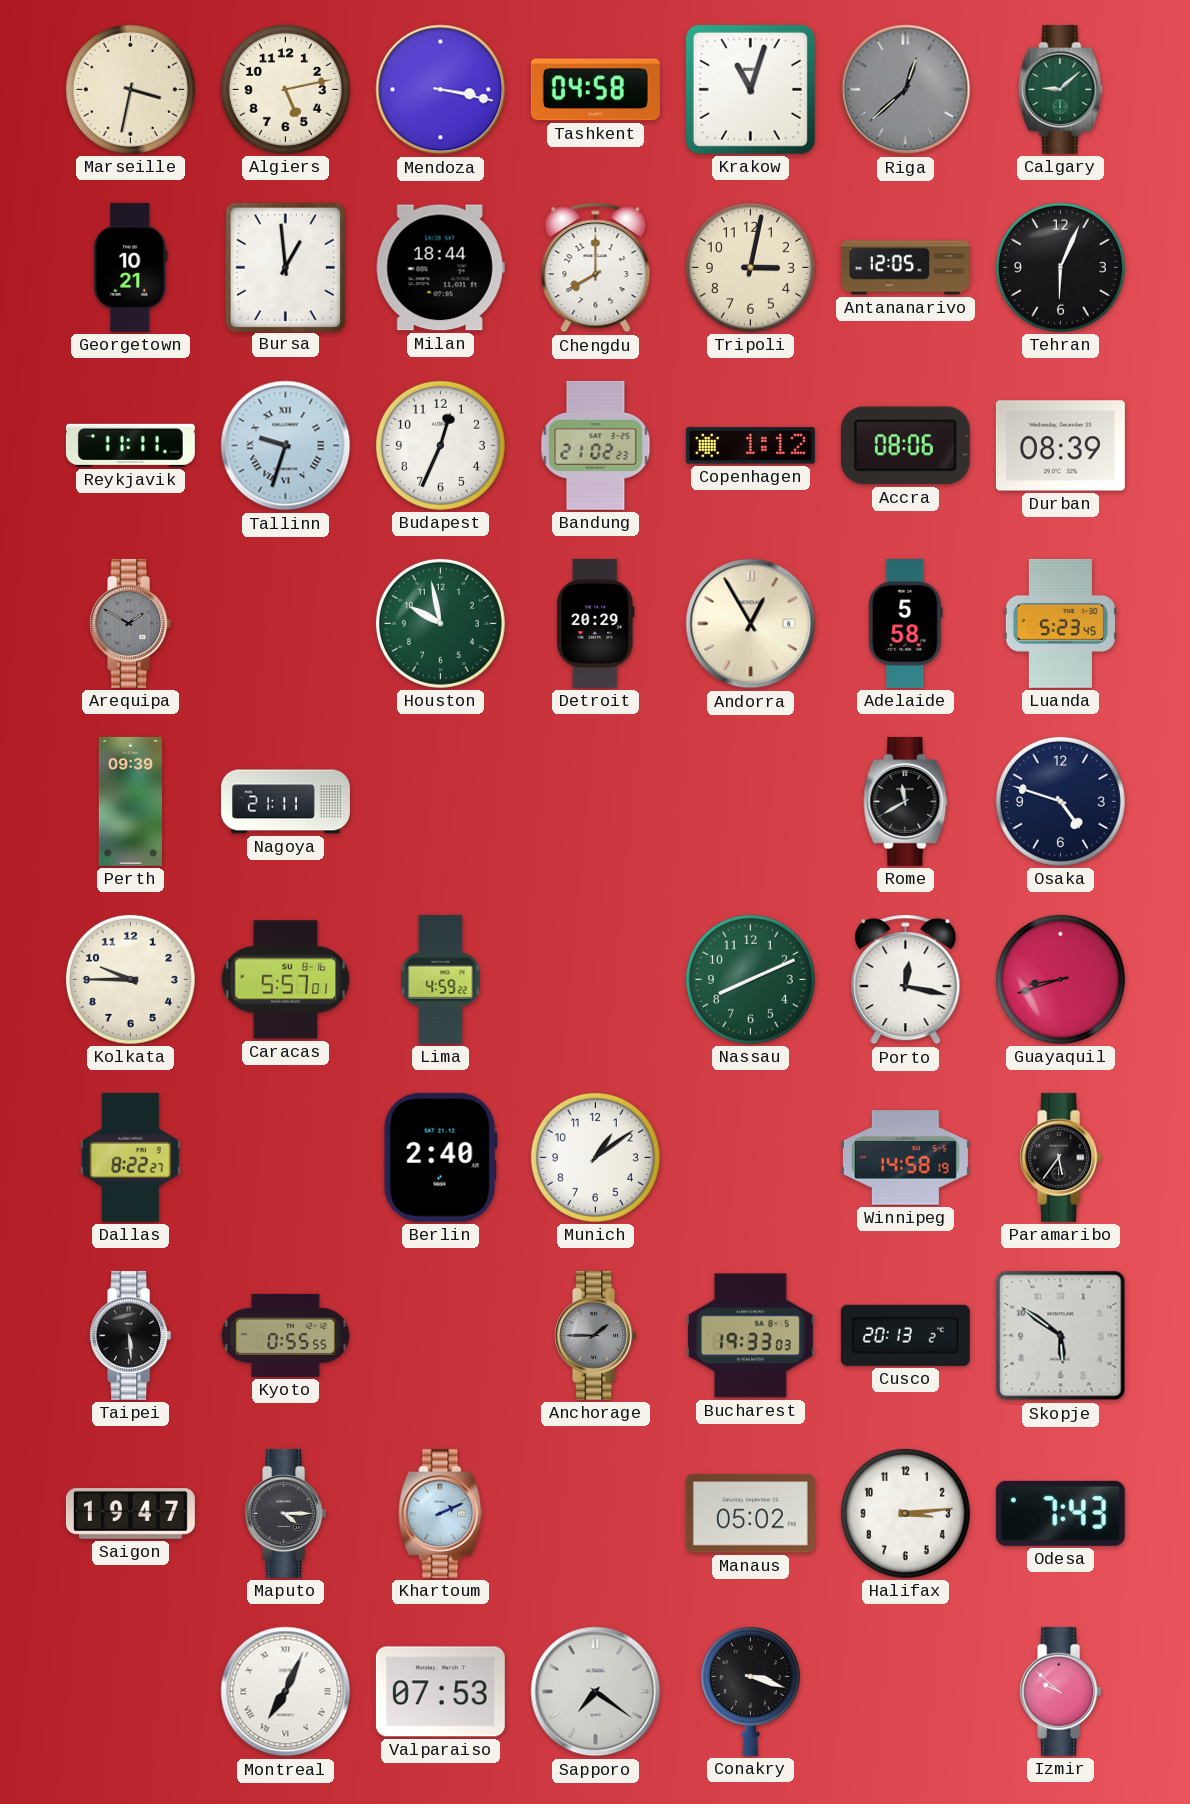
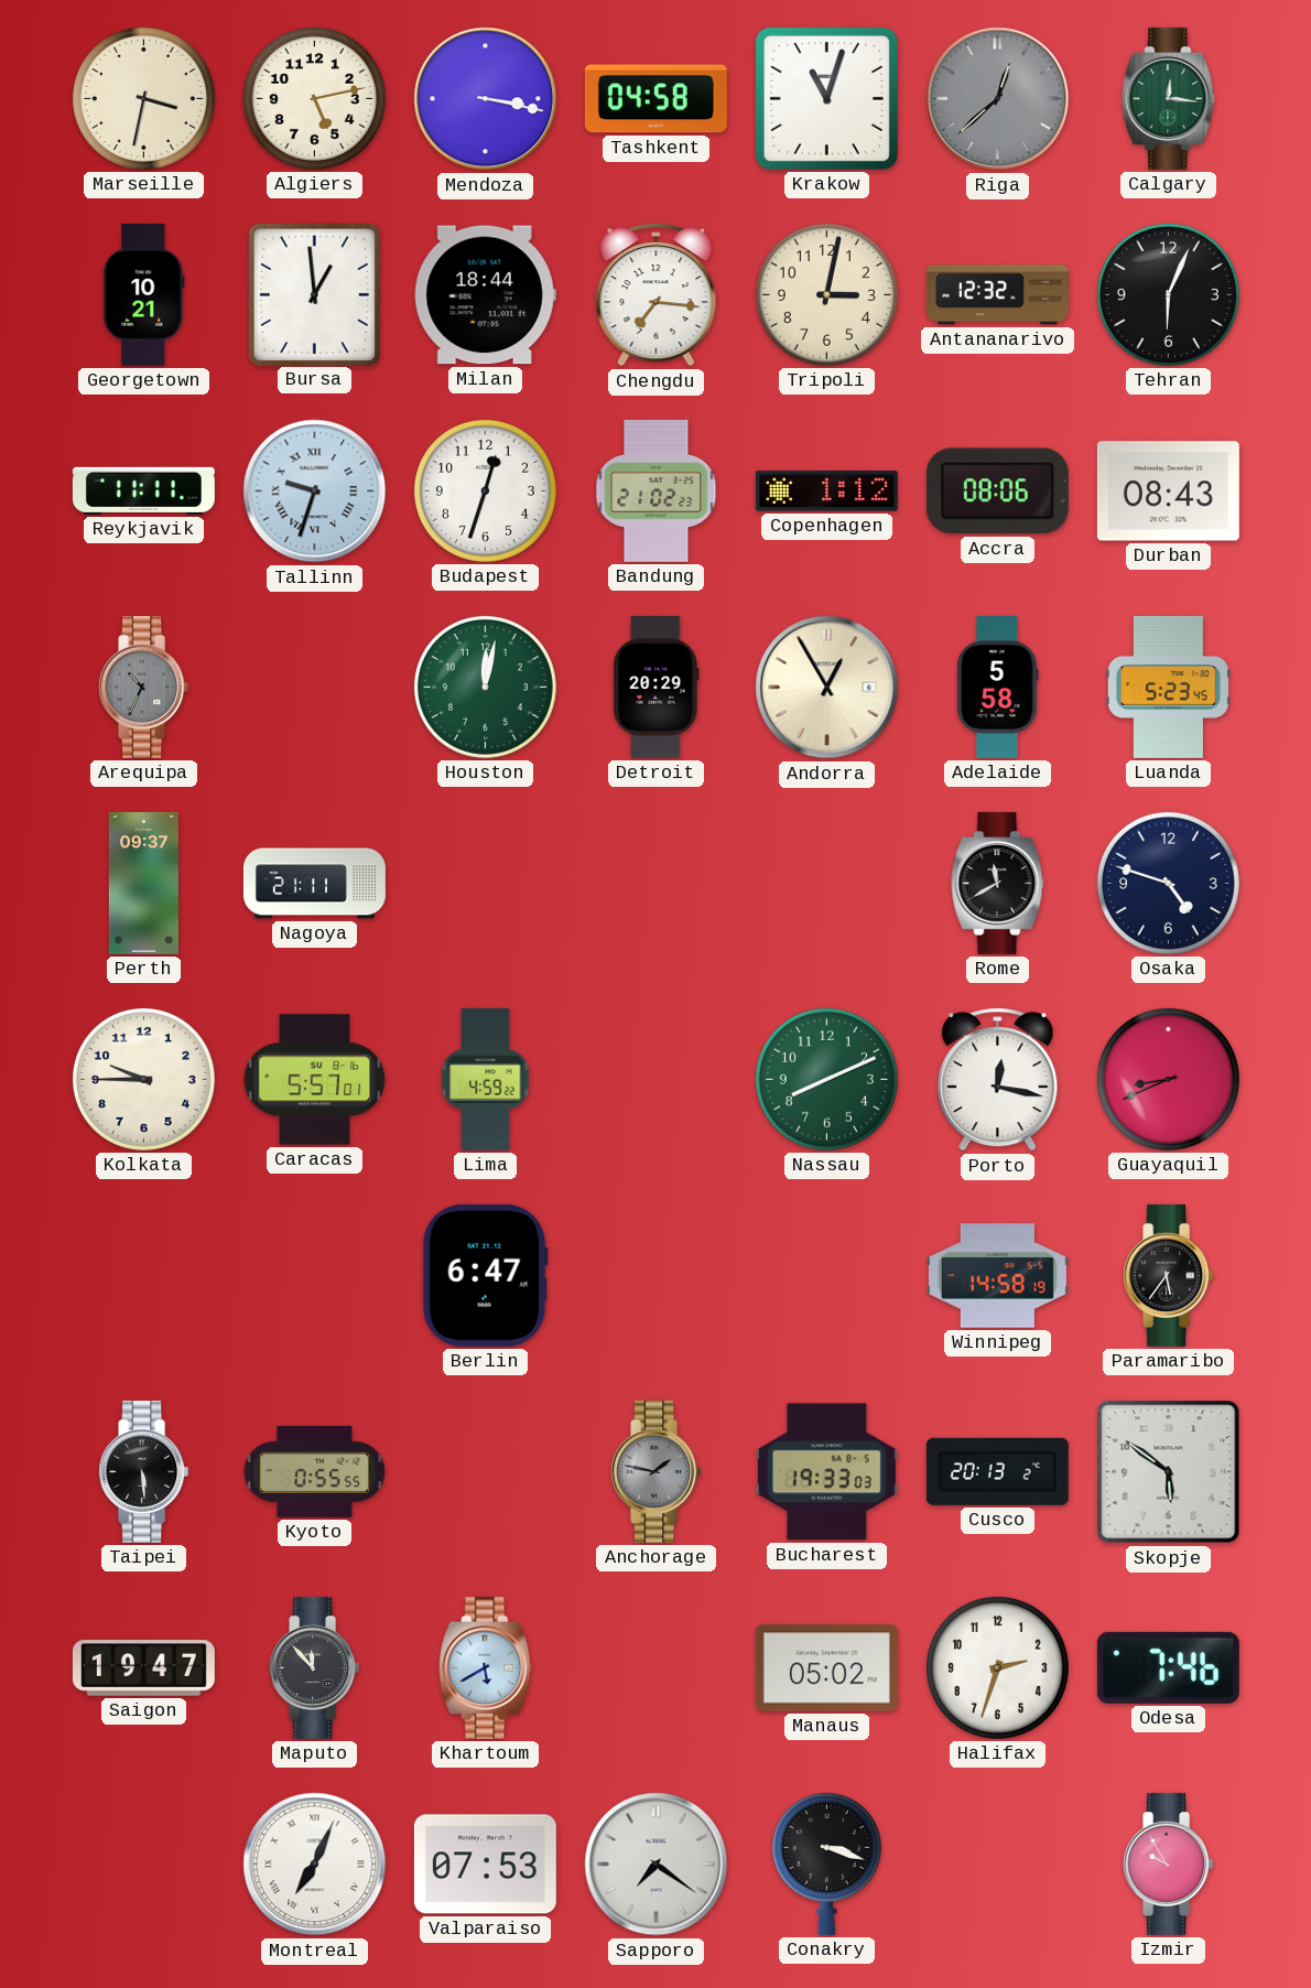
Calgary: 9:08 -> 12:16 (1169, 98)
Chengdu: 8:00 -> 7:16 (657, 295)
Antananarivo: 12:05 -> 12:32 (997, 295)
Budapest: 12:34 -> 12:33 (485, 490)
Durban: 08:39 -> 08:43 (1168, 491)
Arequipa: 1:50 -> 10:34 (144, 687)
Houston: 9:58 -> 12:02 (485, 687)
Perth: 09:39 -> 09:37 (143, 883)
Guayaquil: 8:42 -> 8:41 (1168, 1079)
Dallas: 8:22 -> none (130, 1157)
Berlin: 2:40 -> 6:47 (485, 1275)
Munich: 1:09 -> none (595, 1157)
Anchorage: 1:45 -> 1:47 (657, 1471)
Maputo: 4:15 -> 11:53 (315, 1667)
Khartoum: 2:11 -> 5:40 (486, 1667)
Halifax: 3:14 -> 2:33 (997, 1667)
Odesa: 7:43 -> 7:46 (1168, 1667)
Izmir: 9:52 -> 9:55 (1169, 1863)
